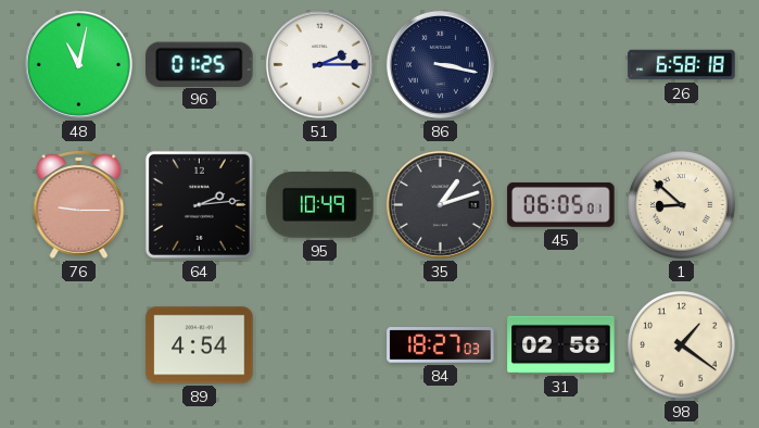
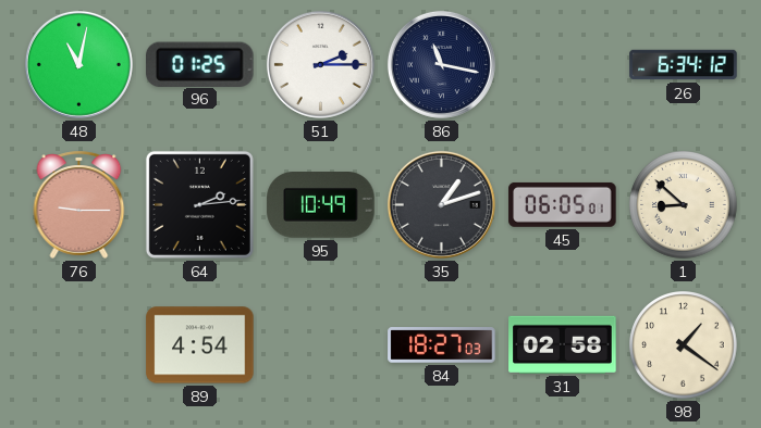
86: 3:17 -> 11:17 (441, 64)
26: 6:58 -> 6:34 (684, 65)
